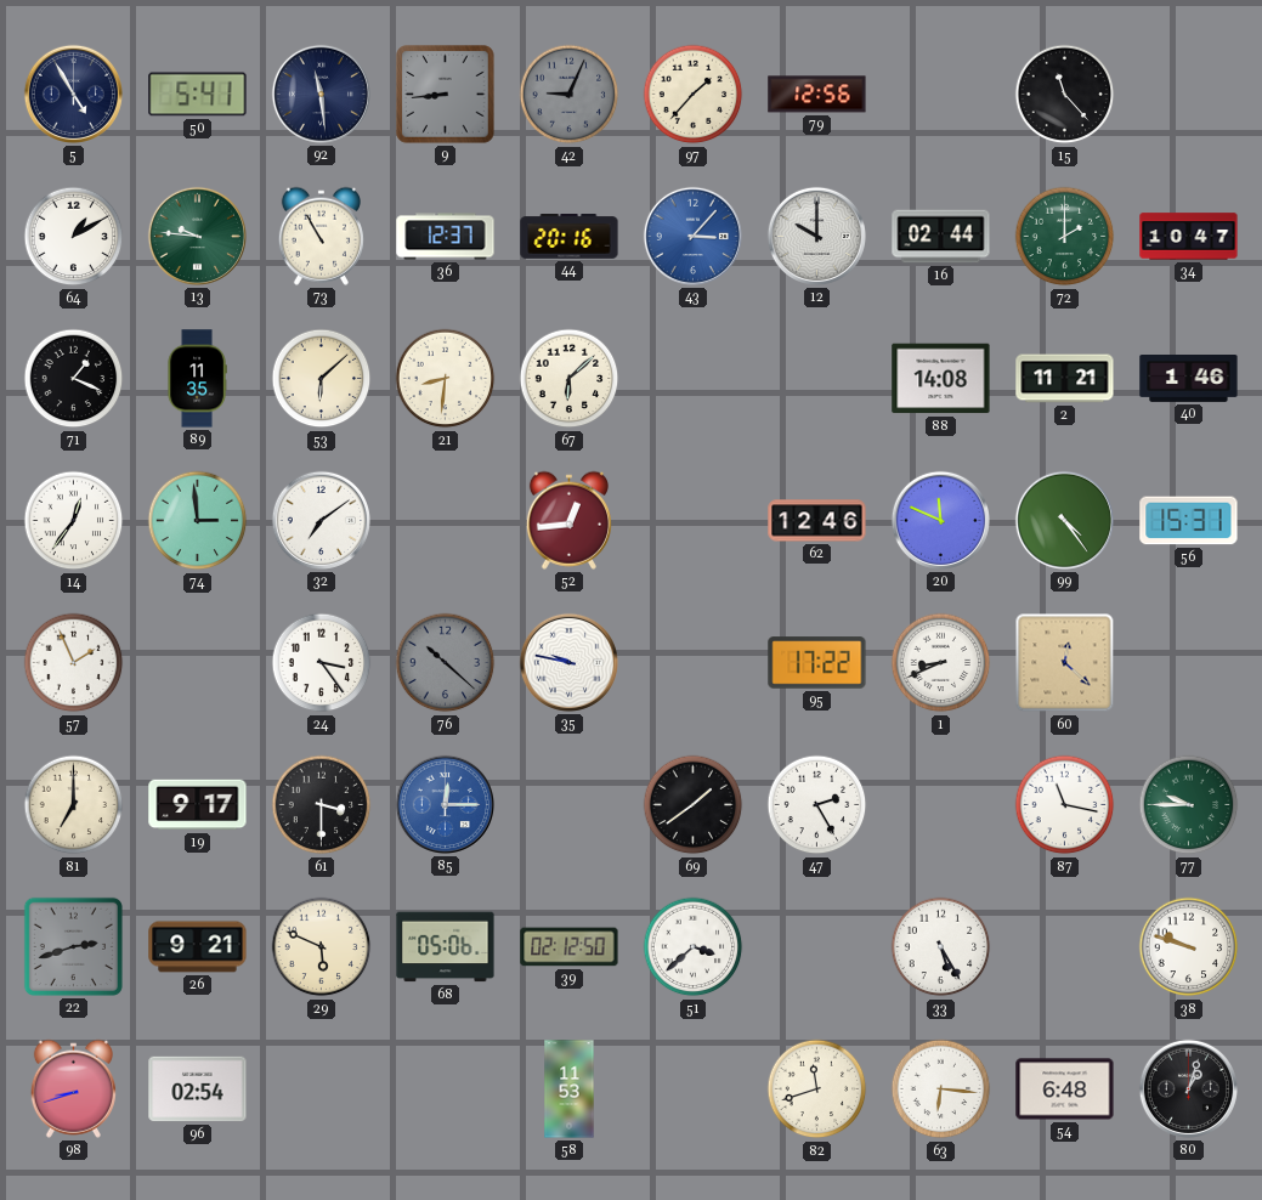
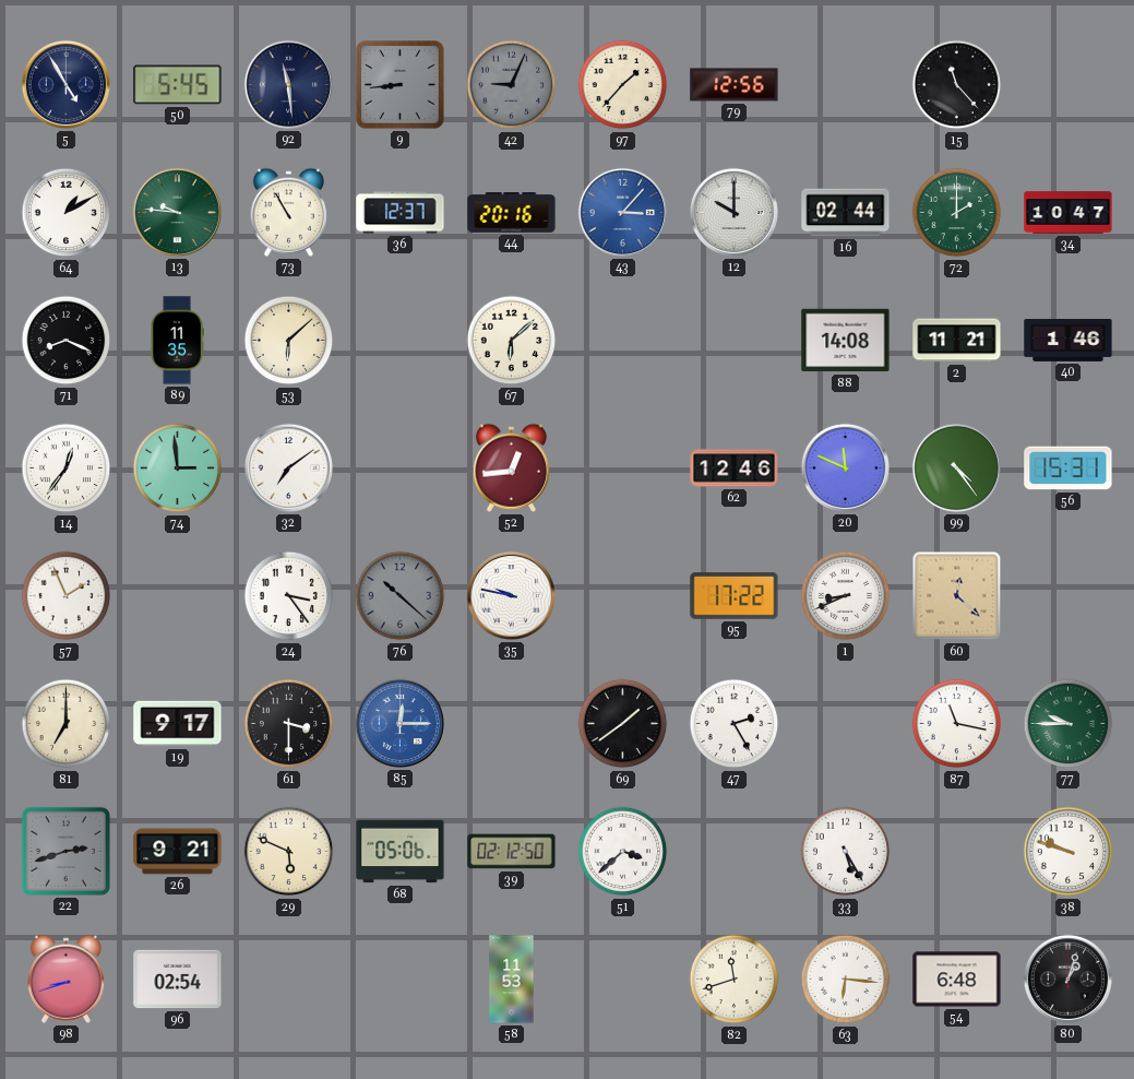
50: 5:41 -> 5:45 (178, 85)
71: 1:19 -> 8:19 (67, 341)
21: 8:31 -> none (446, 379)
